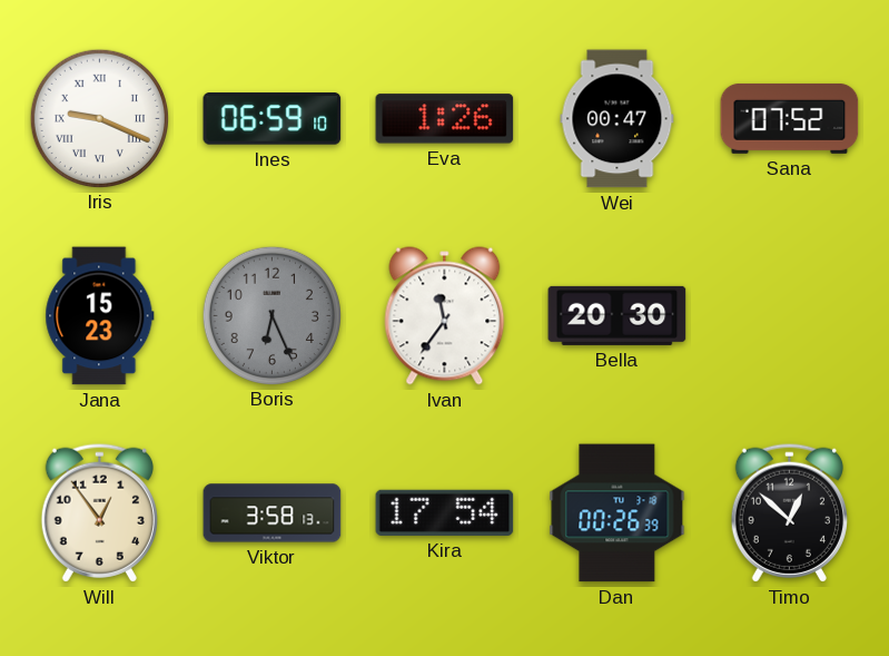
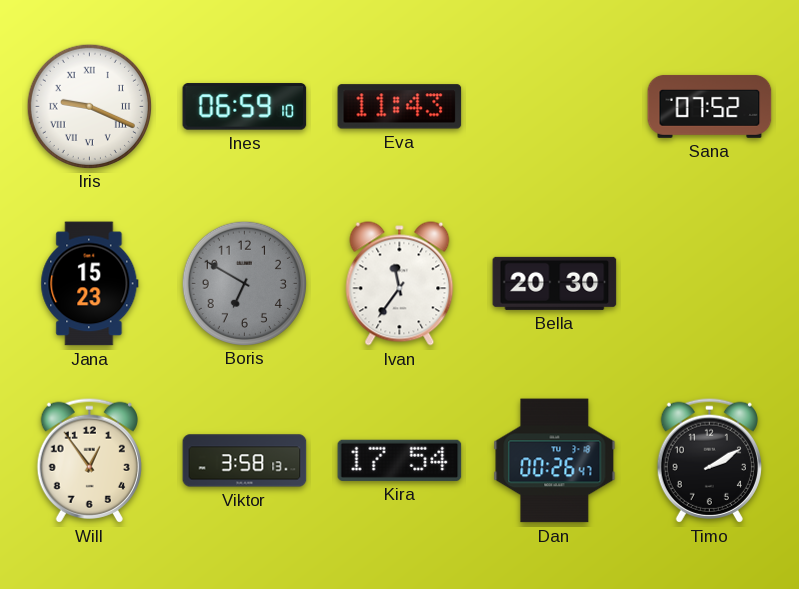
Eva: 1:26 -> 11:43 (400, 107)
Wei: 00:47 -> none (618, 119)
Boris: 6:26 -> 6:50 (244, 283)
Dan: 00:26:39 -> 00:26:47 (555, 461)
Timo: 12:52 -> 2:10 (709, 460)
